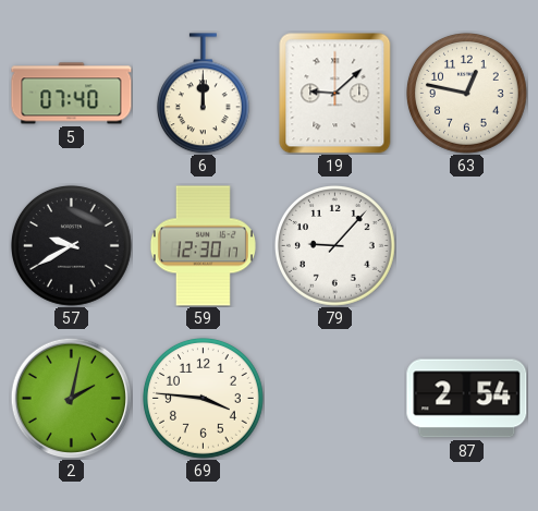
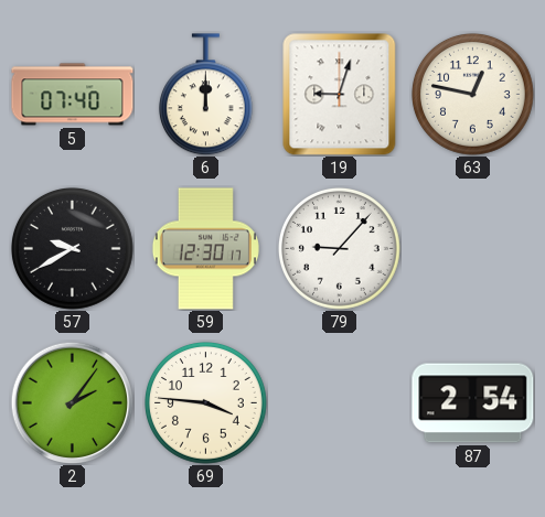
19: 9:08 -> 9:03 (340, 95)
2: 2:02 -> 2:06 (72, 402)
